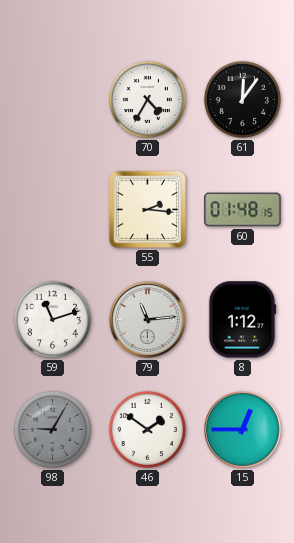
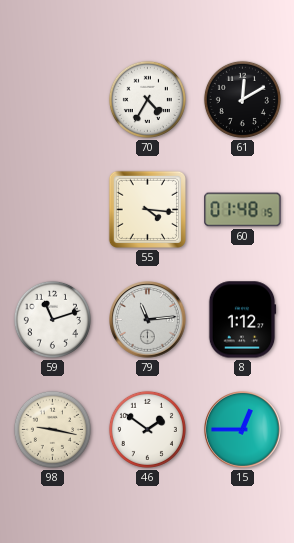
61: 12:06 -> 12:10 (242, 99)
55: 2:16 -> 4:16 (147, 209)
98: 9:05 -> 9:17 (52, 429)
98 dial: grey -> cream (52, 429)
